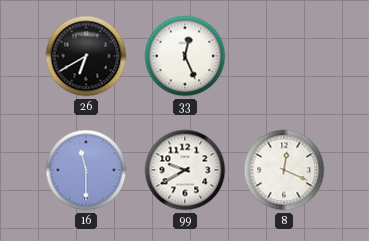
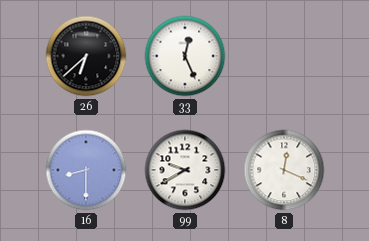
26: 6:40 -> 6:38 (86, 56)
16: 11:30 -> 8:30 (86, 170)
